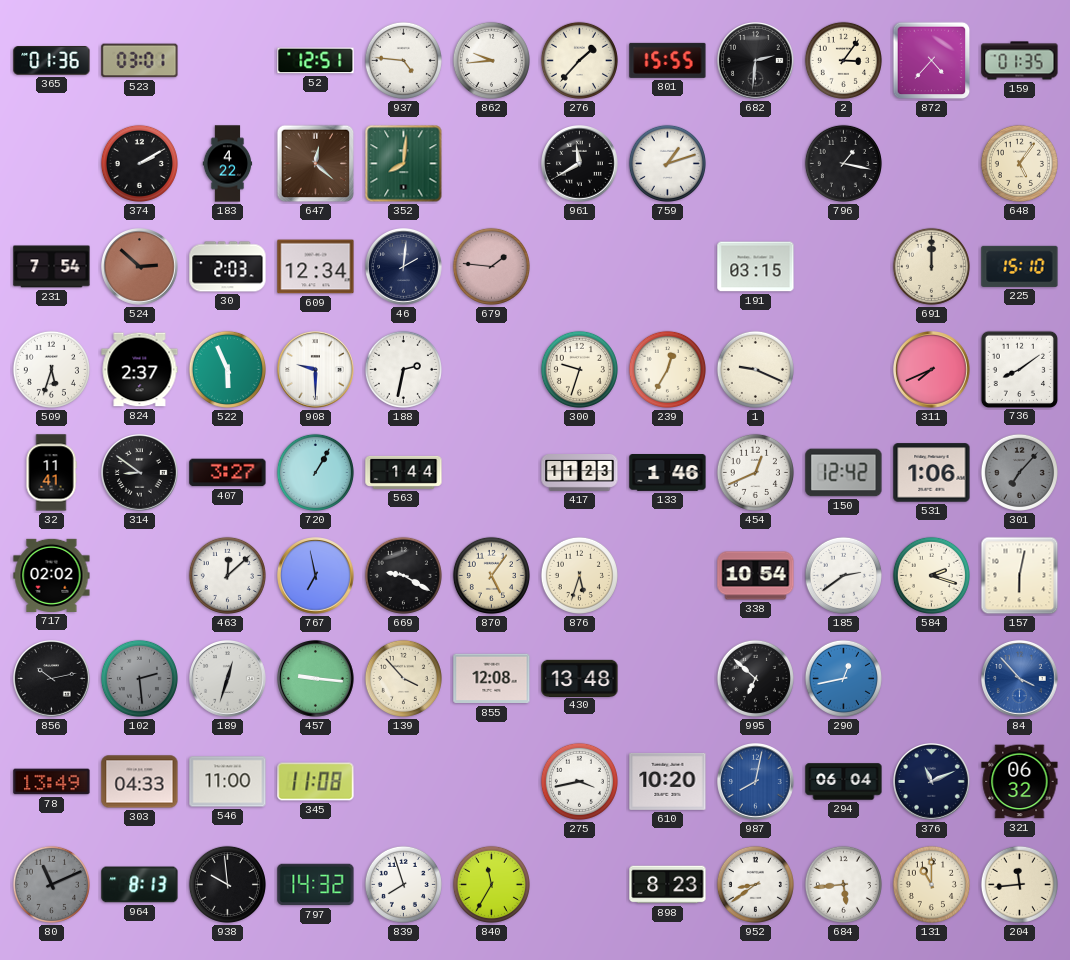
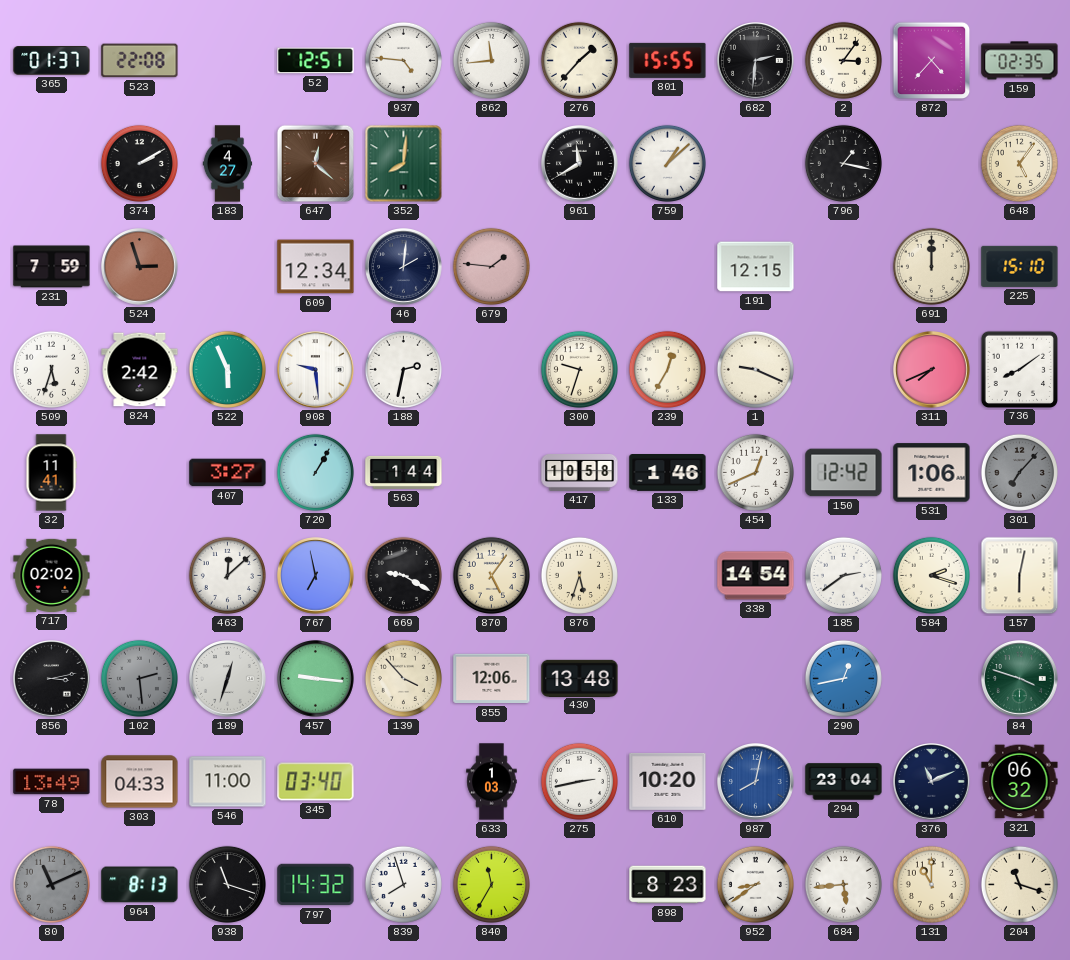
365: 01:36 -> 01:37 (52, 61)
523: 03:01 -> 22:08 (140, 61)
862: 9:44 -> 11:44 (491, 60)
159: 01:35 -> 02:35 (1020, 61)
183: 4:22 -> 4:27 (228, 164)
759: 1:12 -> 1:08 (667, 163)
231: 7:54 -> 7:59 (52, 267)
524: 2:52 -> 2:57 (140, 267)
30: 2:03 -> none (228, 267)
191: 03:15 -> 12:15 (756, 267)
824: 2:37 -> 2:42 (140, 370)
908: 9:30 -> 9:29 (316, 370)
314: 8:51 -> none (140, 473)
417: 11:23 -> 10:58 (580, 473)
338: 10:54 -> 14:54 (756, 576)
856: 10:13 -> 3:13 (52, 679)
855: 12:08 -> 12:06 (492, 679)
995: 6:52 -> none (755, 678)
84: 3:53 -> 3:48 (1020, 679)
84 dial: blue -> green (1020, 679)
345: 11:08 -> 03:40 (316, 782)
633: none -> 1:03 (492, 782)
275: 3:43 -> 2:43 (579, 781)
294: 06:04 -> 23:04 (844, 782)
938: 9:59 -> 11:18 (227, 884)
204: 11:44 -> 11:18 (1019, 884)
